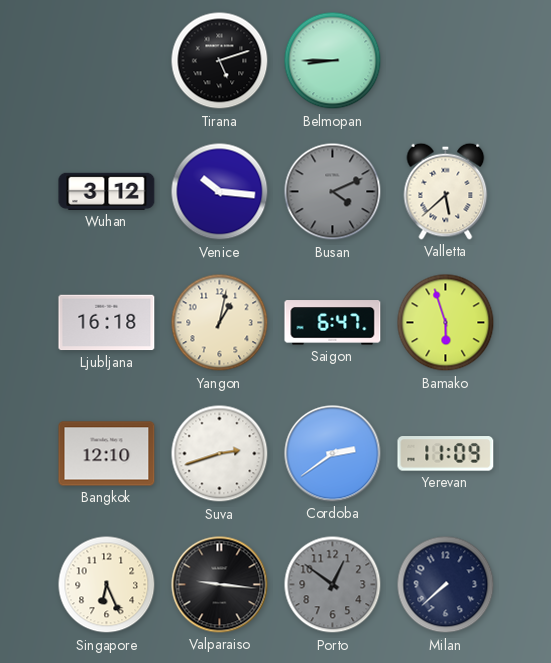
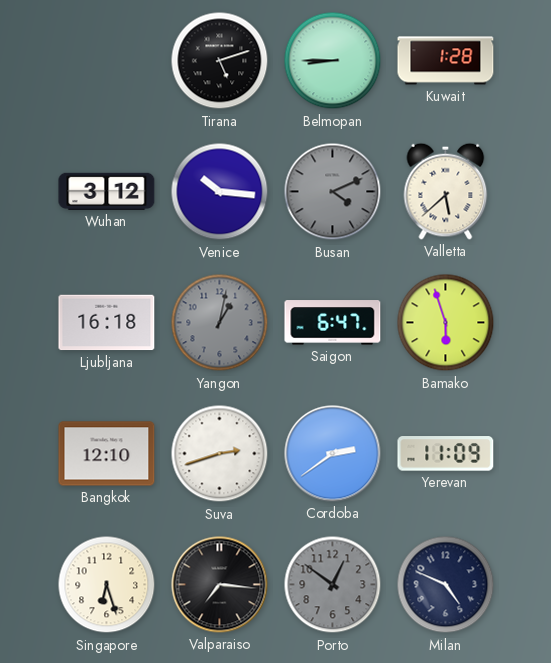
Kuwait: none -> 1:28 (446, 61)
Yangon dial: cream -> grey (220, 323)
Singapore: 6:26 -> 6:27 (107, 585)
Valparaiso: 9:16 -> 7:16 (220, 585)
Milan: 7:38 -> 4:49 (446, 585)
